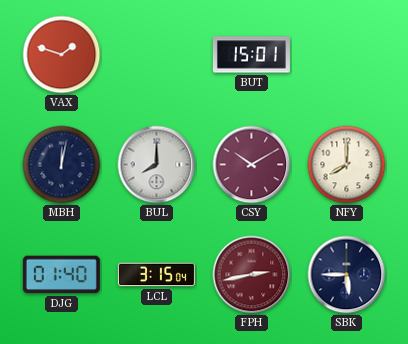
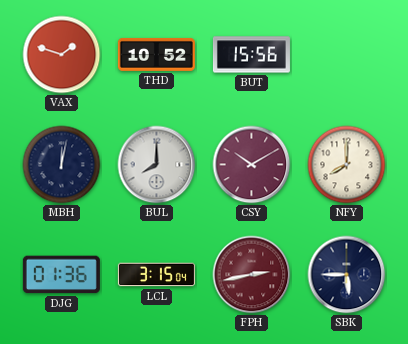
THD: none -> 10:52 (156, 54)
BUT: 15:01 -> 15:56 (251, 55)
DJG: 01:40 -> 01:36 (61, 275)
